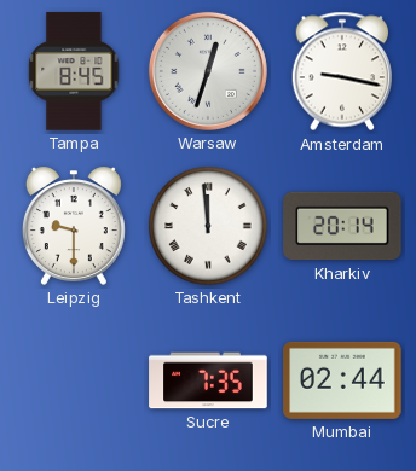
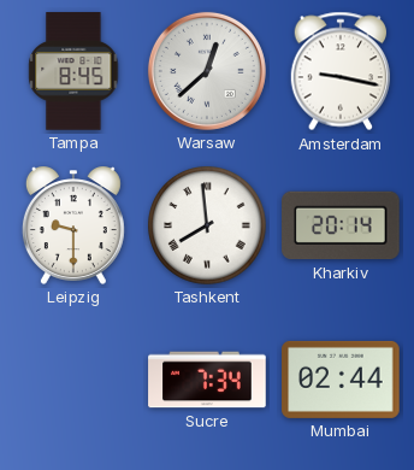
Warsaw: 12:33 -> 12:38 (207, 71)
Tashkent: 11:59 -> 7:59 (208, 227)
Sucre: 7:35 -> 7:34 (207, 380)
